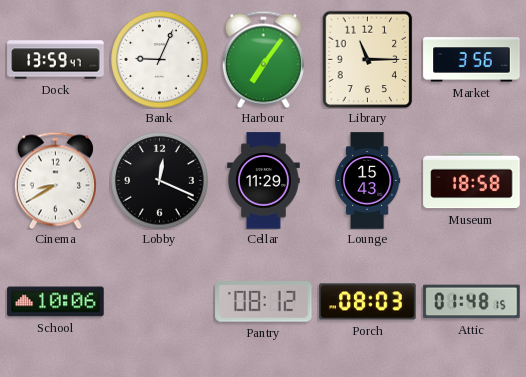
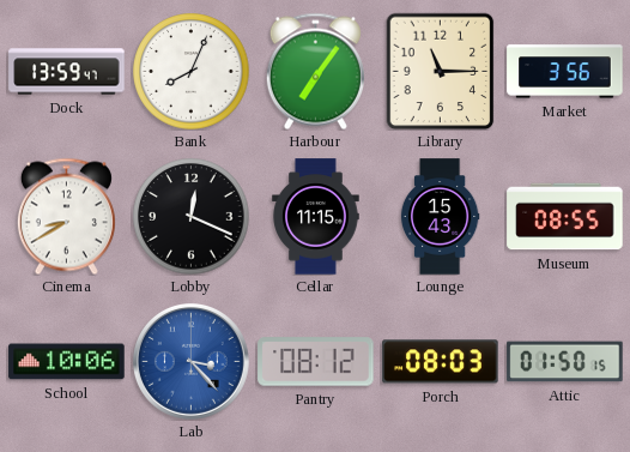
Bank: 9:04 -> 8:04 (192, 72)
Cellar: 11:29 -> 11:15 (316, 217)
Museum: 18:58 -> 08:55 (565, 217)
Lab: none -> 3:23 (192, 362)
Attic: 01:48 -> 01:50 (565, 362)
